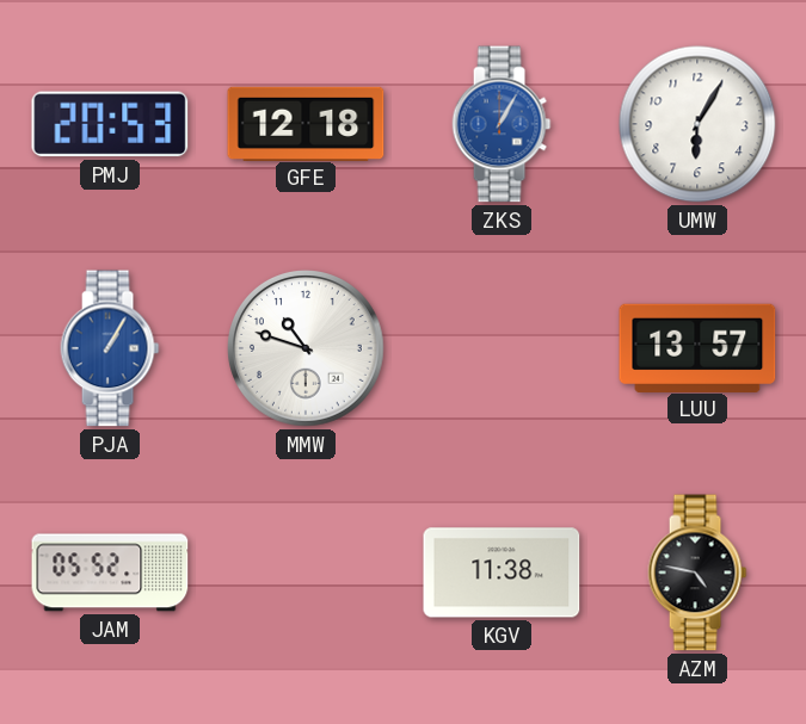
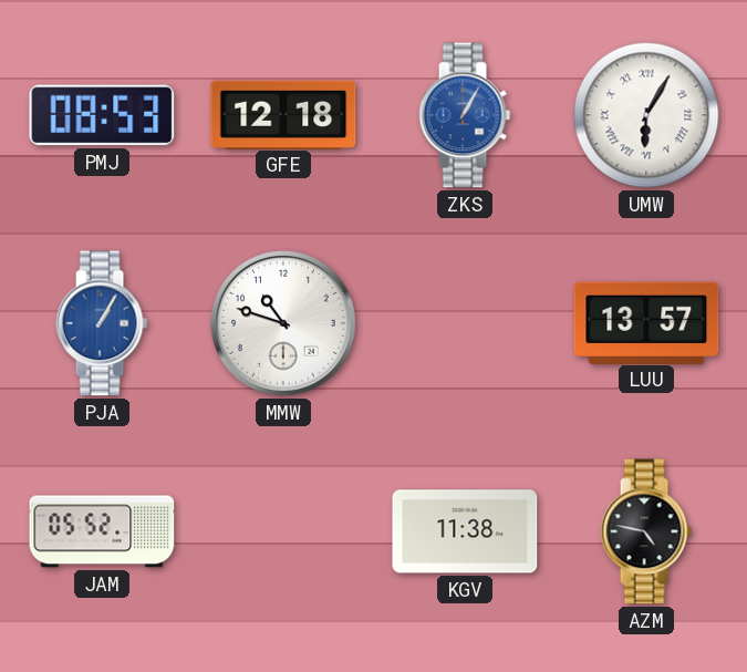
PMJ: 20:53 -> 08:53 (102, 115)
UMW numerals: Arabic -> Roman (646, 115)
